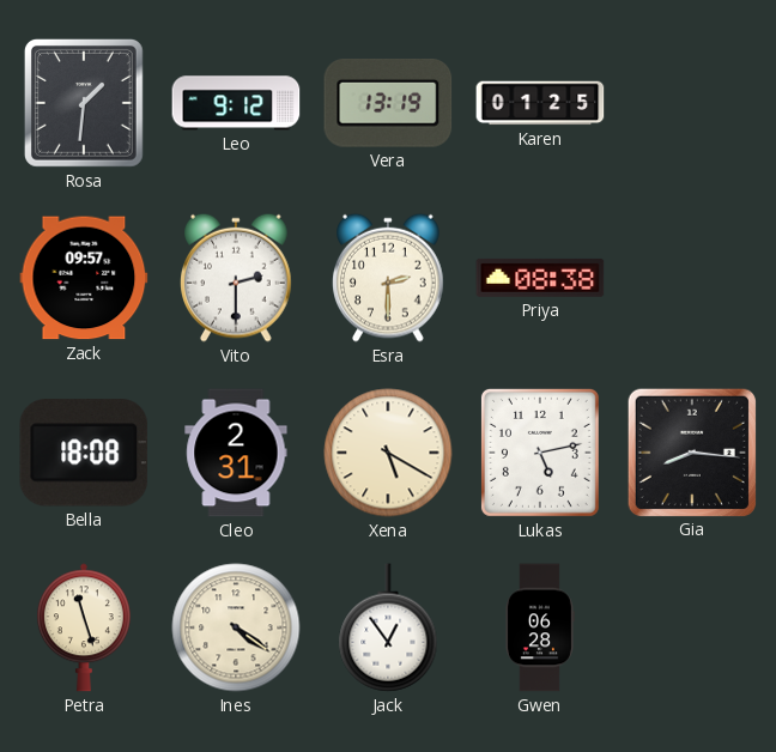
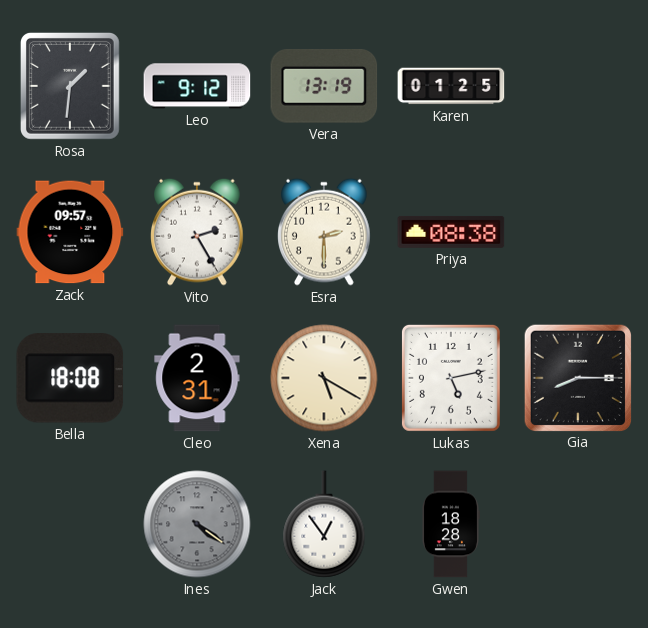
Vito: 2:30 -> 2:25 (198, 232)
Gia: 8:16 -> 8:15 (577, 377)
Petra: 11:27 -> none (84, 627)
Ines dial: cream -> grey (197, 524)
Gwen: 06:28 -> 18:28 (450, 524)
